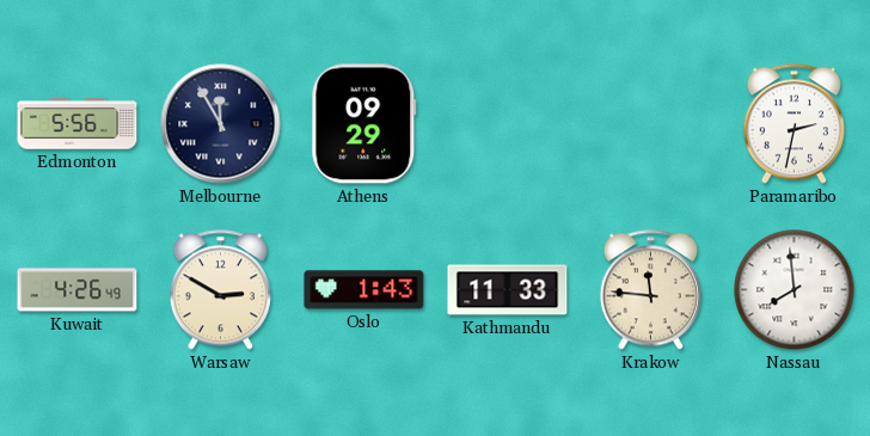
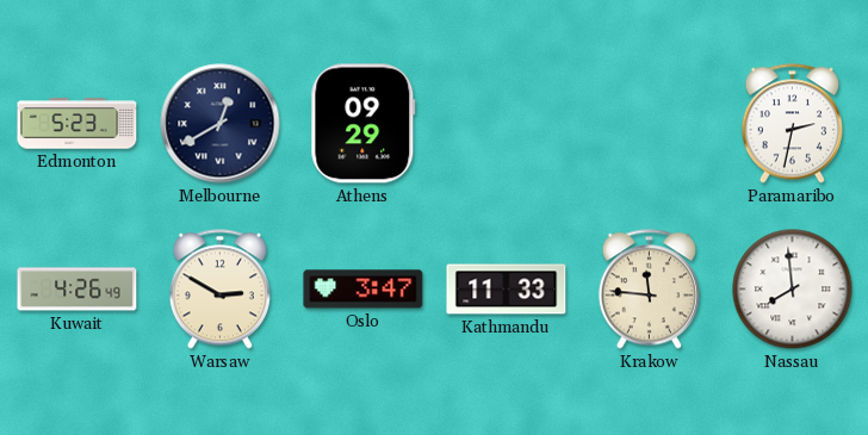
Edmonton: 5:56 -> 5:23 (77, 124)
Melbourne: 11:55 -> 12:40 (221, 124)
Oslo: 1:43 -> 3:47 (364, 290)
